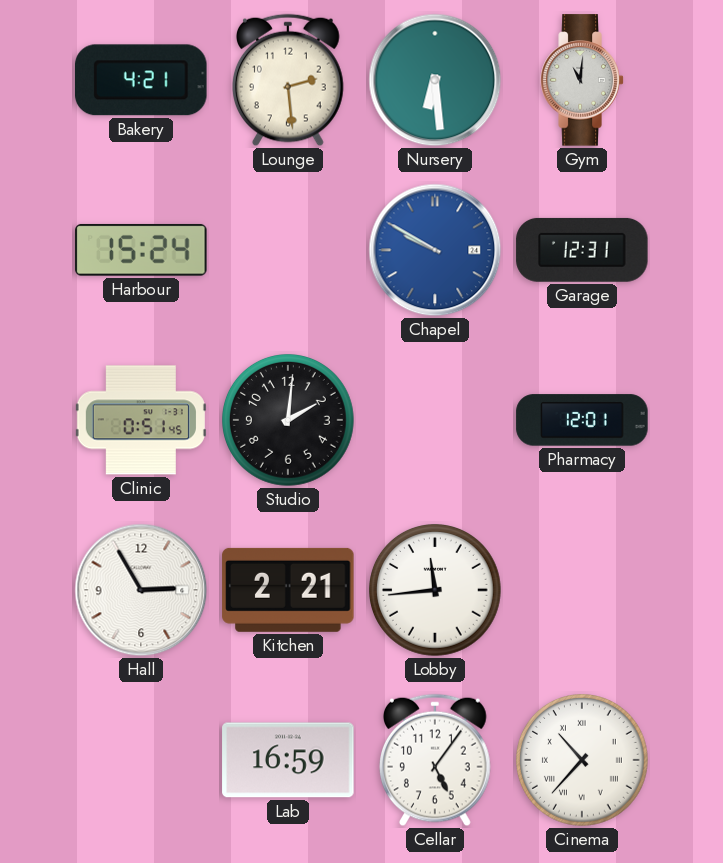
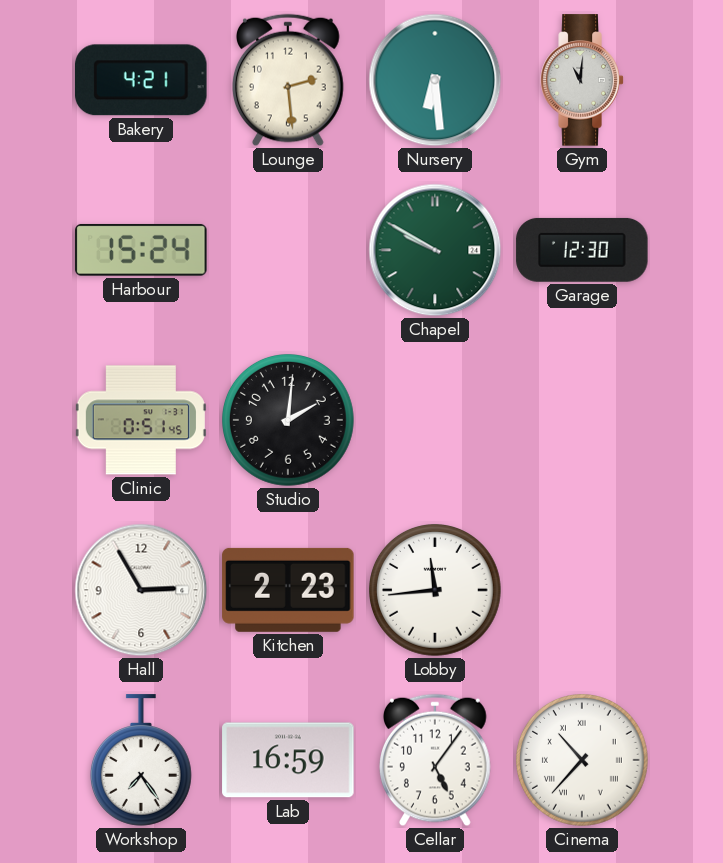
Chapel dial: blue -> green (435, 250)
Garage: 12:31 -> 12:30 (582, 250)
Pharmacy: 12:01 -> none (582, 420)
Kitchen: 2:21 -> 2:23 (288, 590)
Workshop: none -> 7:24 (141, 760)
